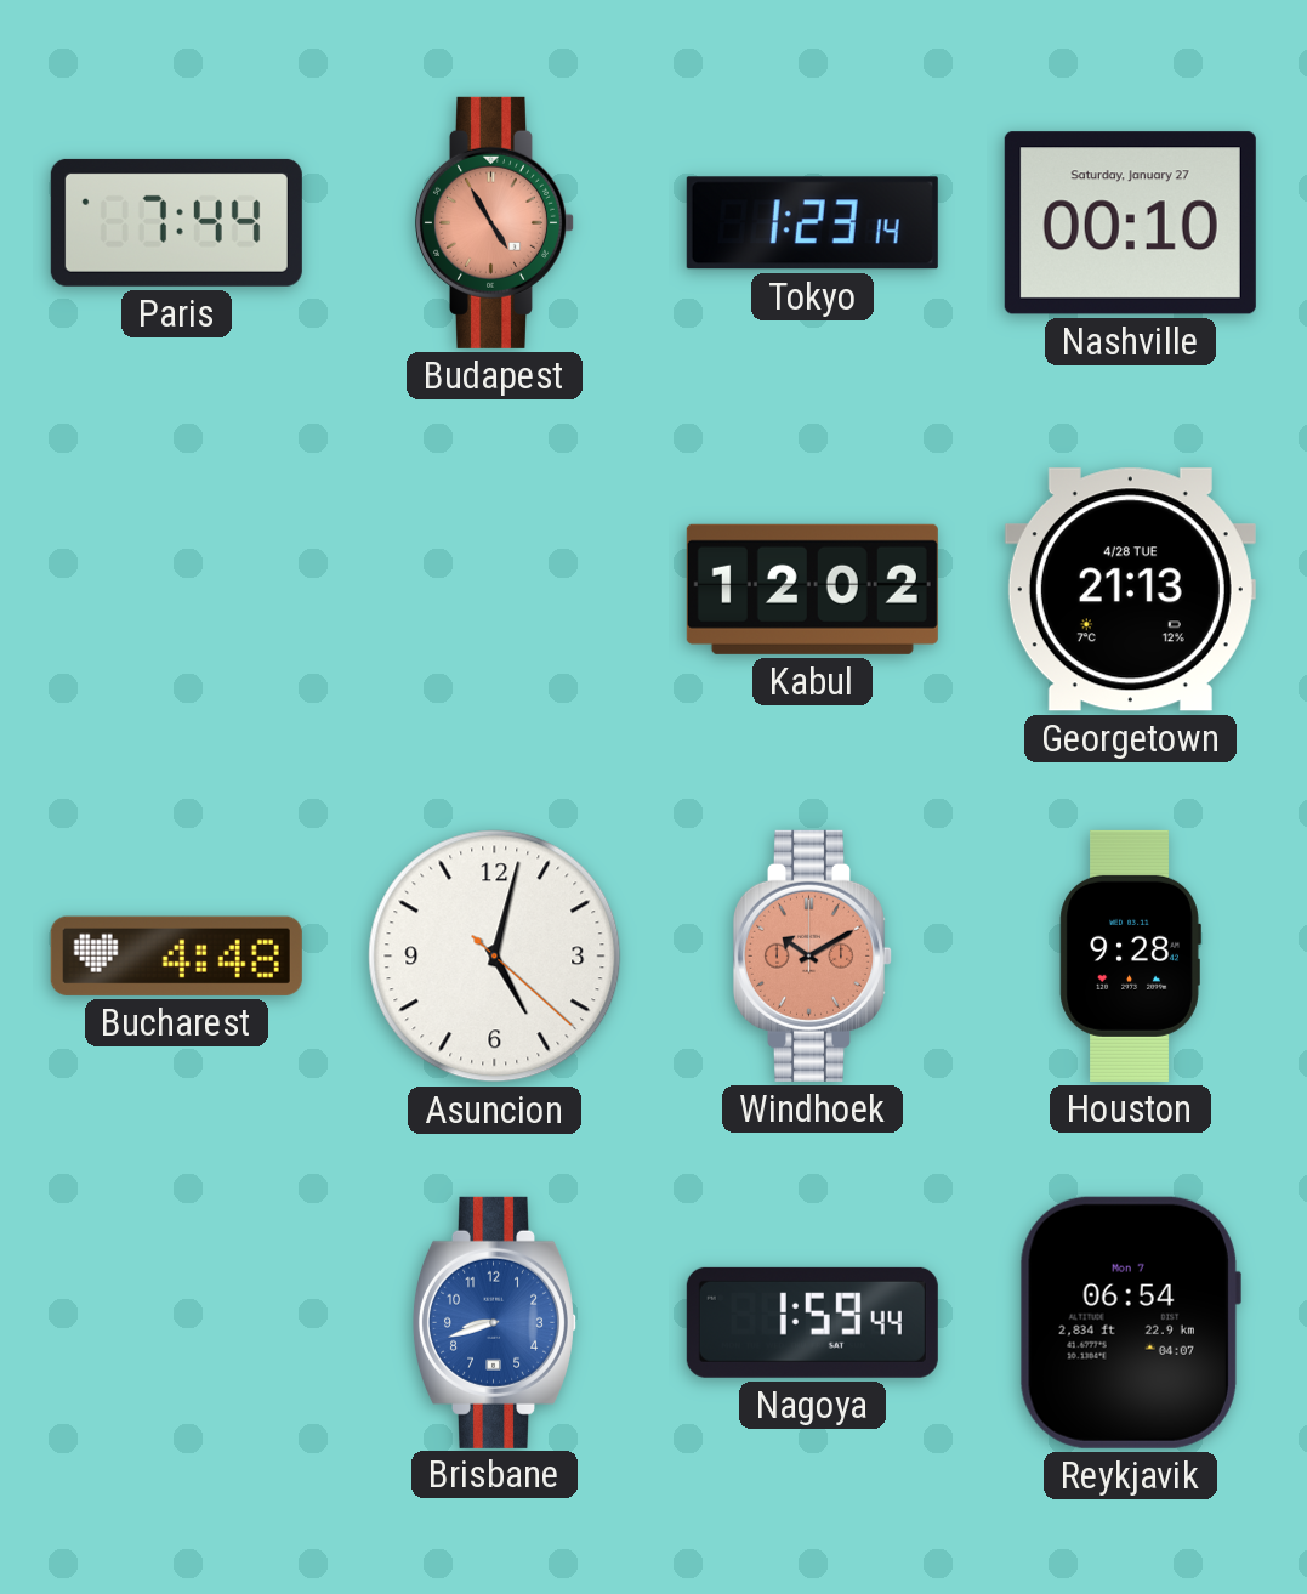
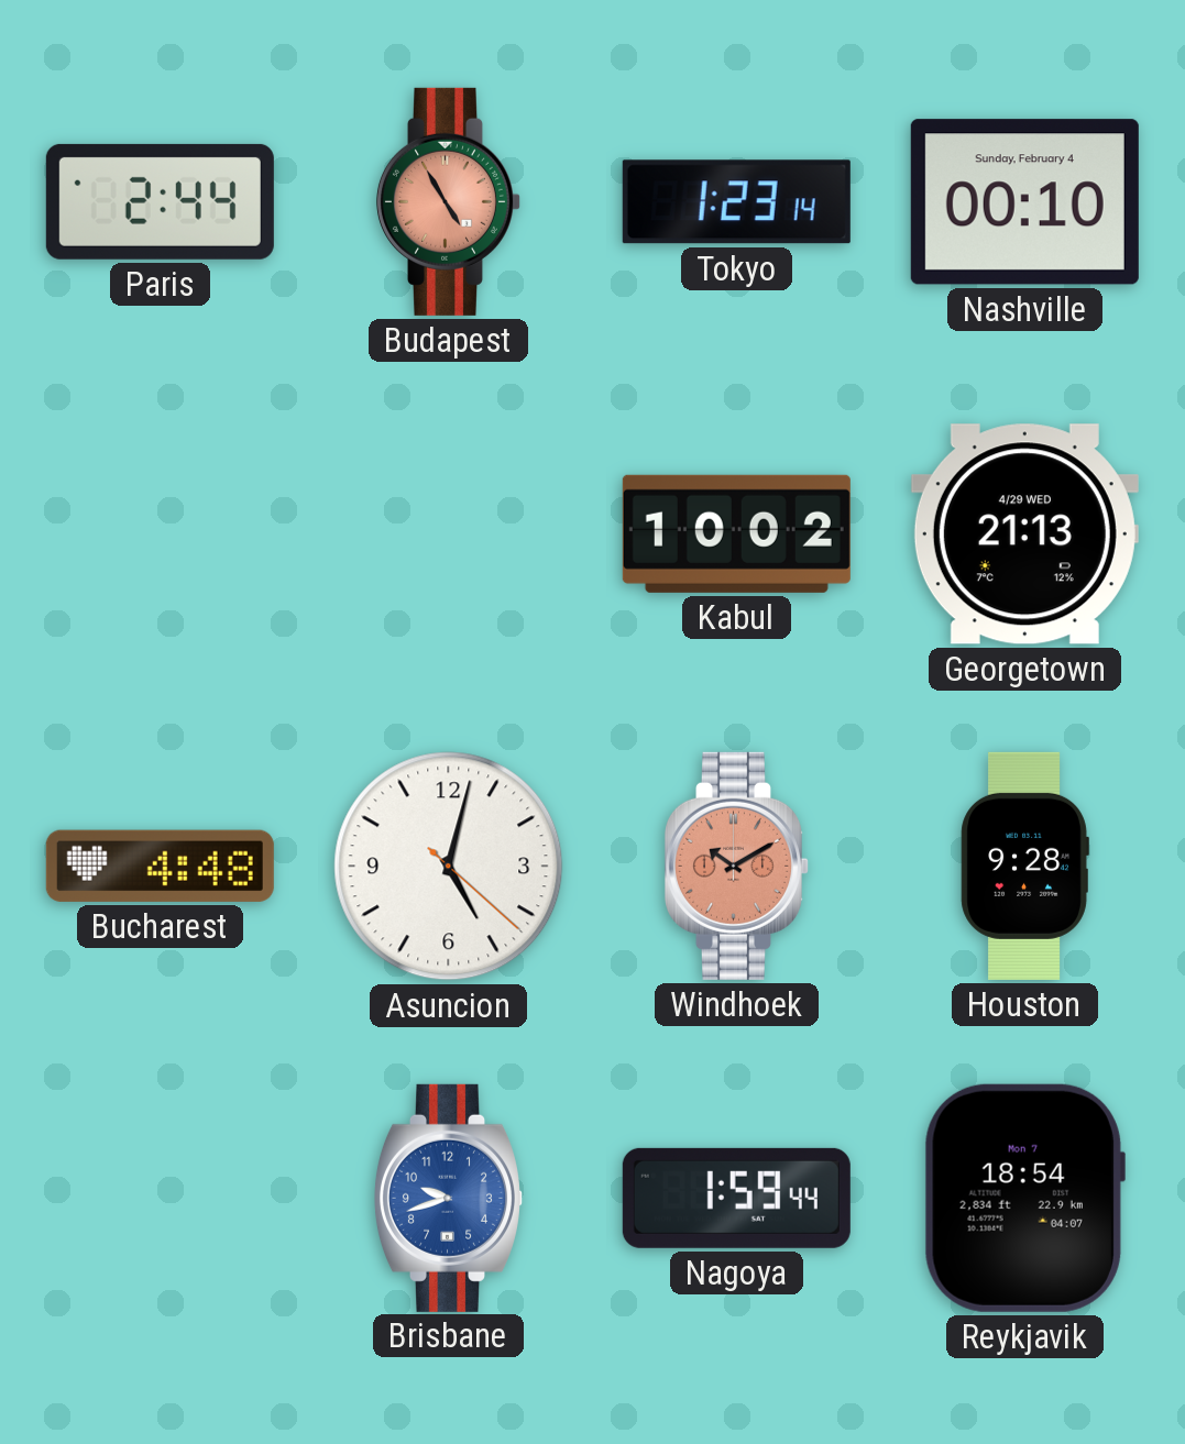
Paris: 7:44 -> 2:44 (160, 201)
Nashville date: Saturday, January 27 -> Sunday, February 4 (1024, 202)
Kabul: 12:02 -> 10:02 (736, 533)
Georgetown date: 4/28 TUE -> 4/29 WED (1024, 534)
Brisbane: 8:42 -> 9:42 (448, 1198)
Reykjavik: 06:54 -> 18:54 (1024, 1198)
